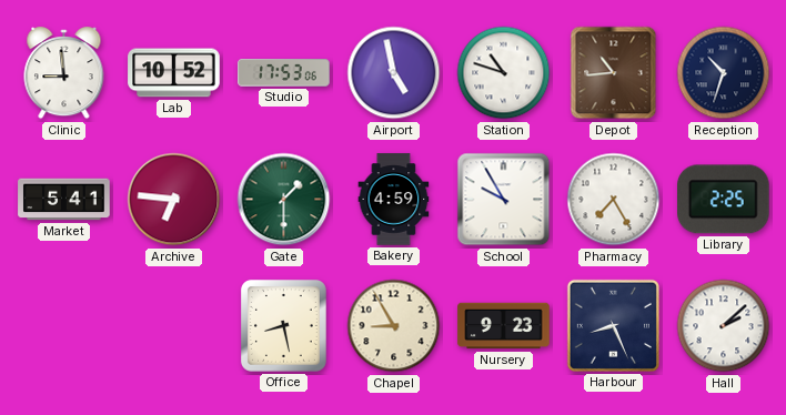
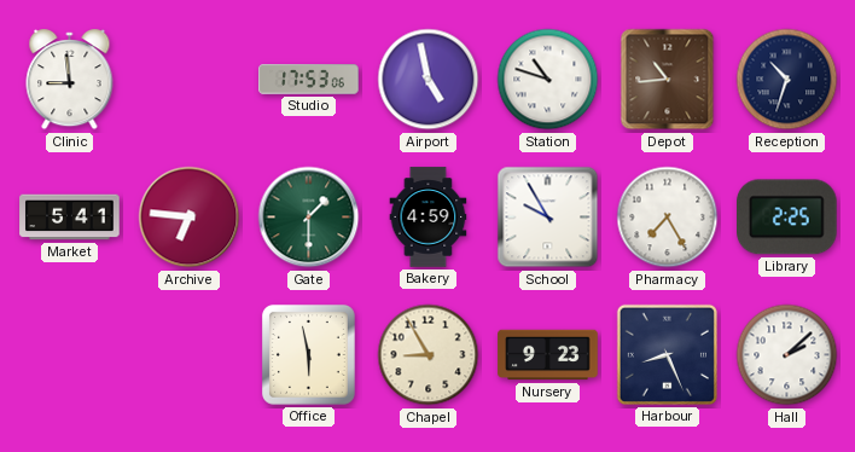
Lab: 10:52 -> none (174, 73)
Office: 8:28 -> 5:58 (308, 354)
